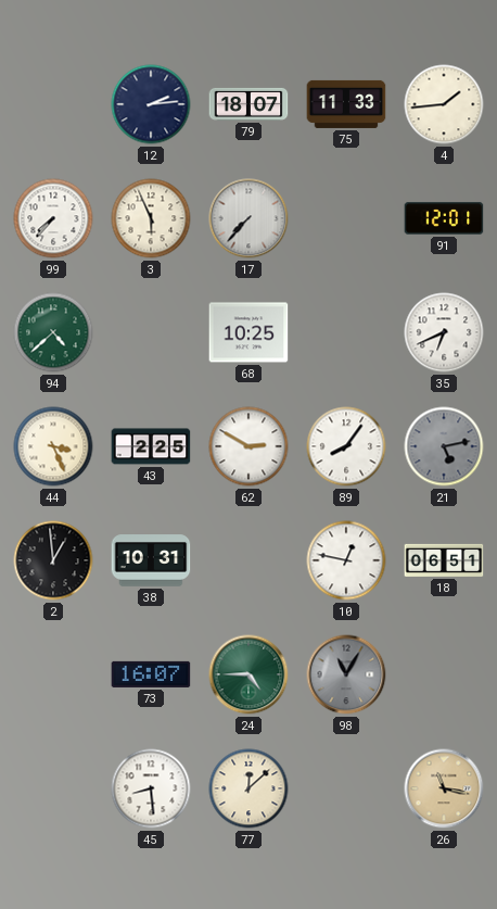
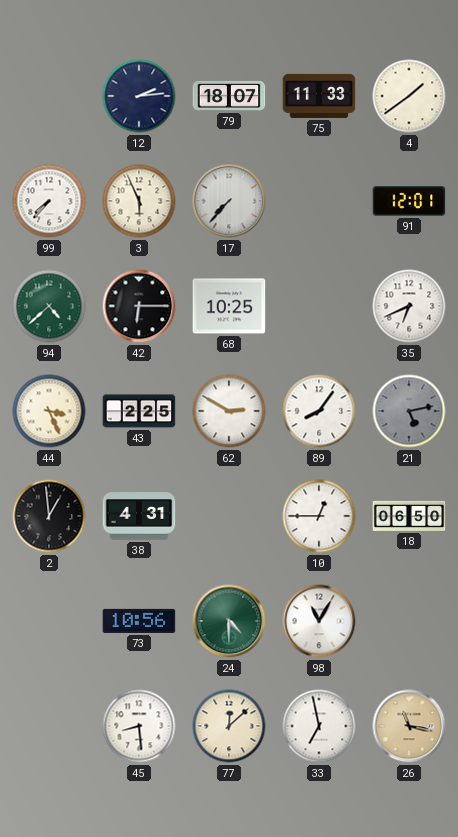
4: 1:44 -> 1:39 (409, 96)
42: none -> 6:15 (139, 306)
38: 10:31 -> 4:31 (139, 516)
10: 12:47 -> 12:45 (319, 516)
18: 06:51 -> 06:50 (409, 516)
73: 16:07 -> 10:56 (139, 621)
24: 4:45 -> 4:30 (229, 621)
98 dial: grey -> white (319, 621)
33: none -> 6:58 (319, 726)
